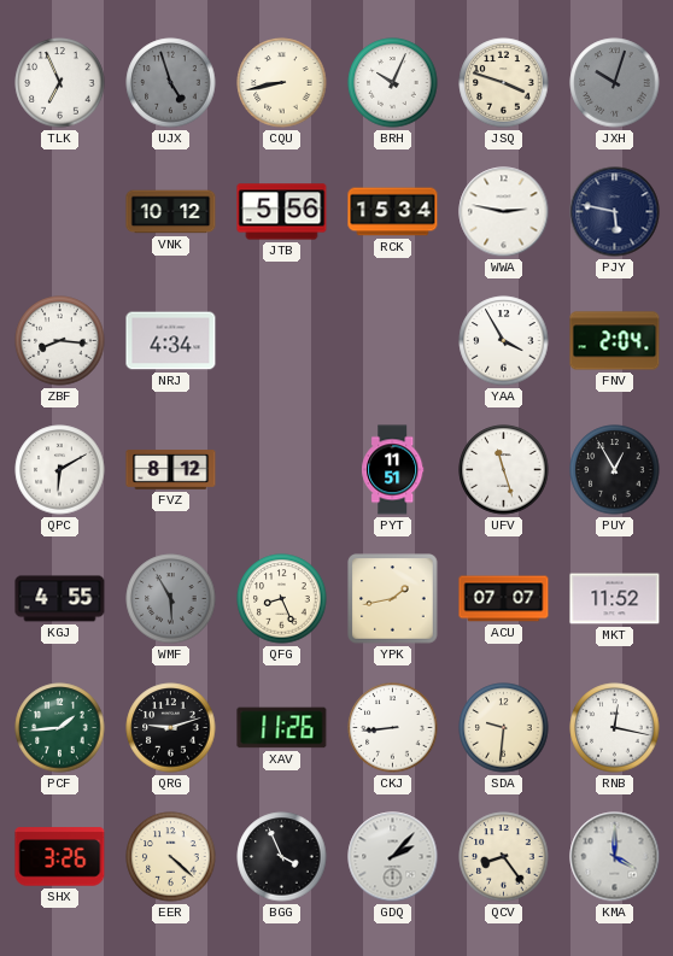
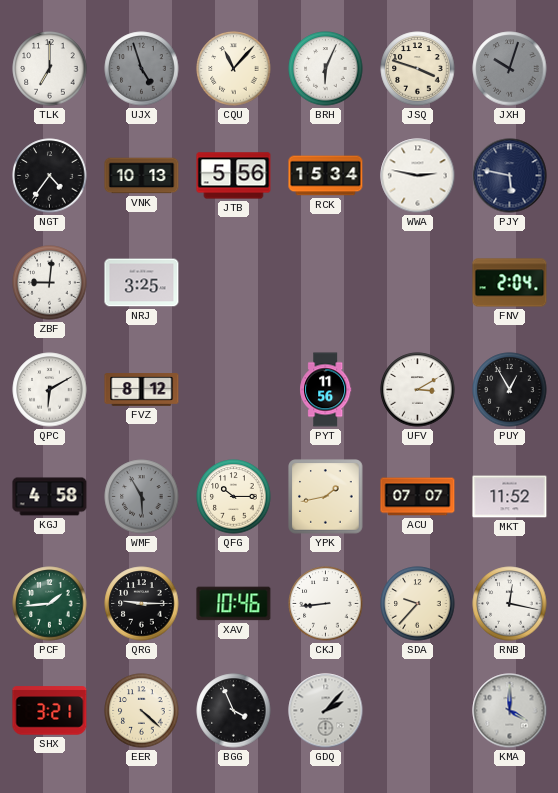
TLK: 6:56 -> 7:00 (50, 69)
CQU: 8:43 -> 11:07 (234, 69)
BRH: 10:04 -> 6:04 (326, 69)
NGT: none -> 4:36 (50, 176)
VNK: 10:12 -> 10:13 (142, 176)
ZBF: 8:16 -> 9:01 (50, 283)
NRJ: 4:34 -> 3:25 (142, 283)
YAA: 3:55 -> none (504, 341)
PYT: 11:51 -> 11:56 (326, 390)
UFV: 11:27 -> 3:10 (418, 390)
KGJ: 4:55 -> 4:58 (50, 497)
QFG: 8:26 -> 10:15 (234, 497)
QRG: 9:12 -> 9:15 (142, 604)
XAV: 11:26 -> 10:46 (234, 604)
SDA: 9:31 -> 9:37 (418, 604)
SHX: 3:26 -> 3:21 (50, 711)
QCV: 8:24 -> none (504, 857)
